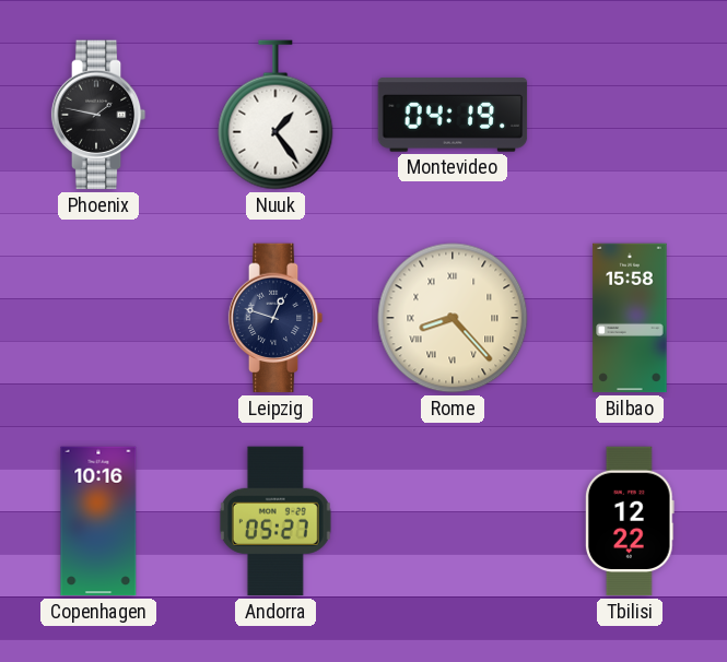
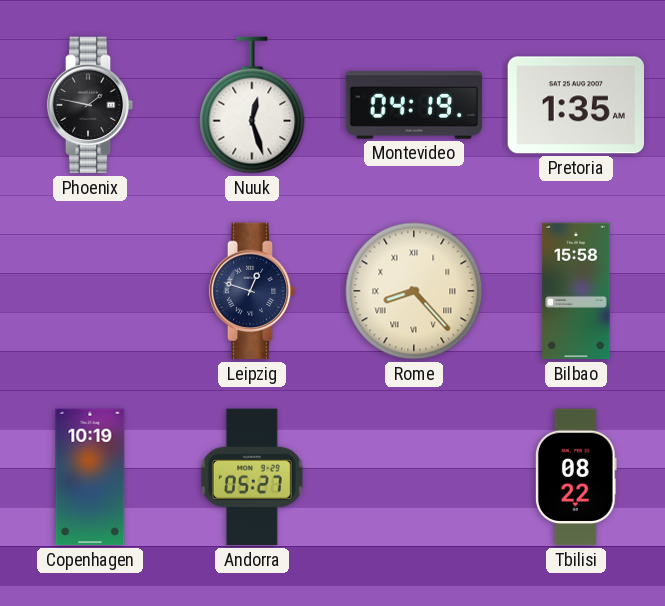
Nuuk: 1:24 -> 12:27 (252, 105)
Pretoria: none -> 1:35 (576, 105)
Copenhagen: 10:16 -> 10:19 (90, 477)
Tbilisi: 12:22 -> 08:22 (576, 477)
